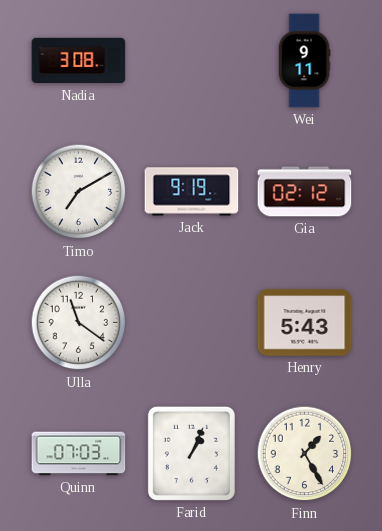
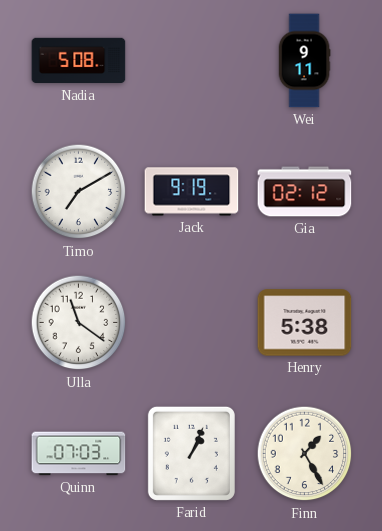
Nadia: 3:08 -> 5:08 (79, 61)
Henry: 5:43 -> 5:38 (305, 323)
